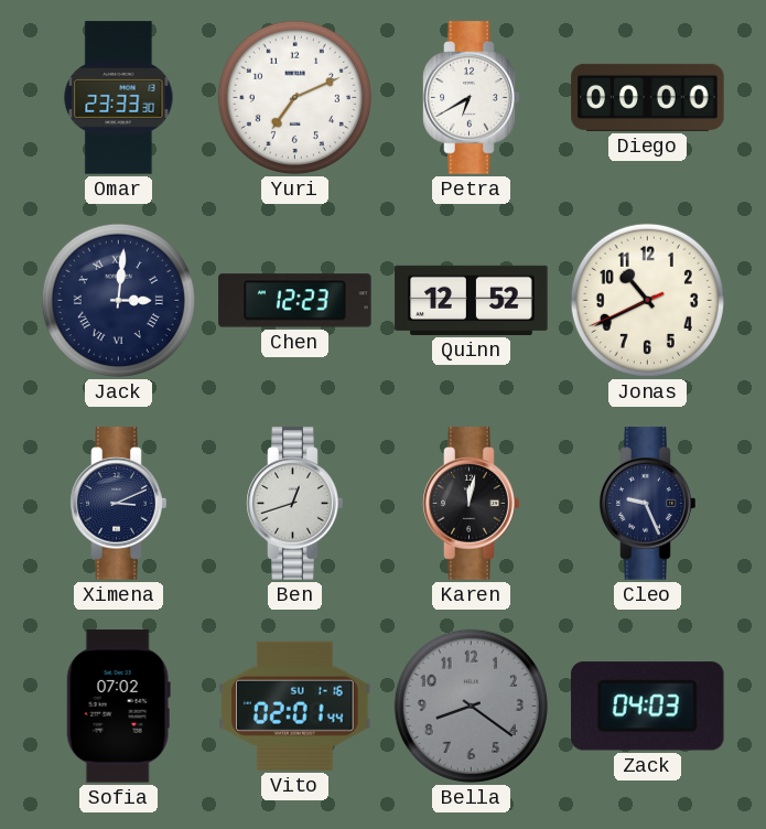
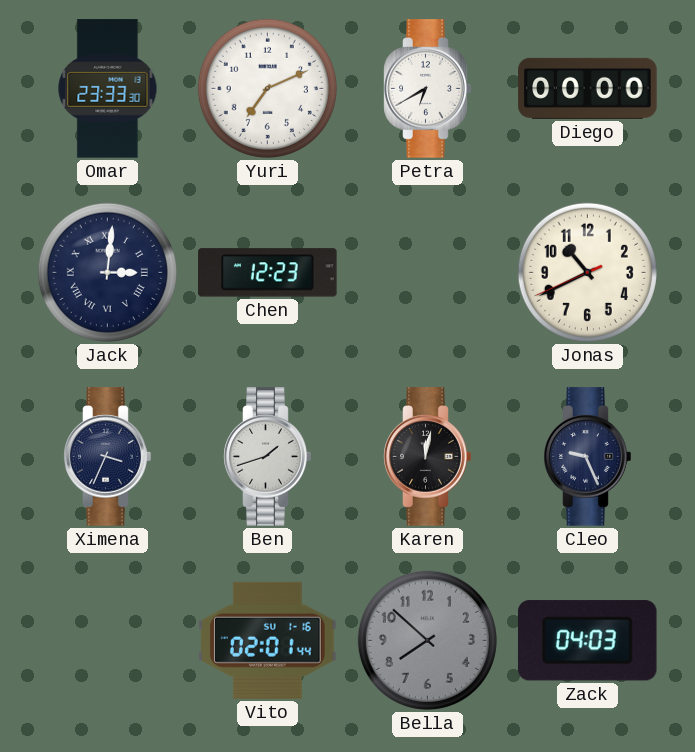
Quinn: 12:52 -> none (472, 300)
Ximena: 3:11 -> 3:34 (108, 457)
Ben: 12:42 -> 1:42 (268, 457)
Sofia: 07:02 -> none (118, 707)
Bella: 8:21 -> 7:52 (427, 640)
